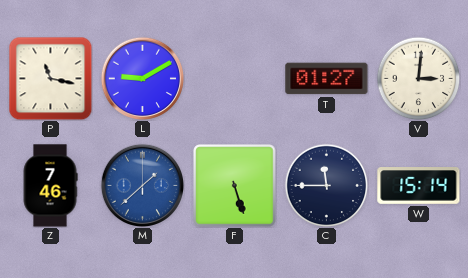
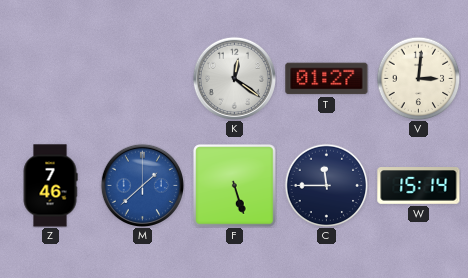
P: 11:17 -> none (50, 78)
L: 9:10 -> none (142, 78)
K: none -> 12:21 (234, 78)
